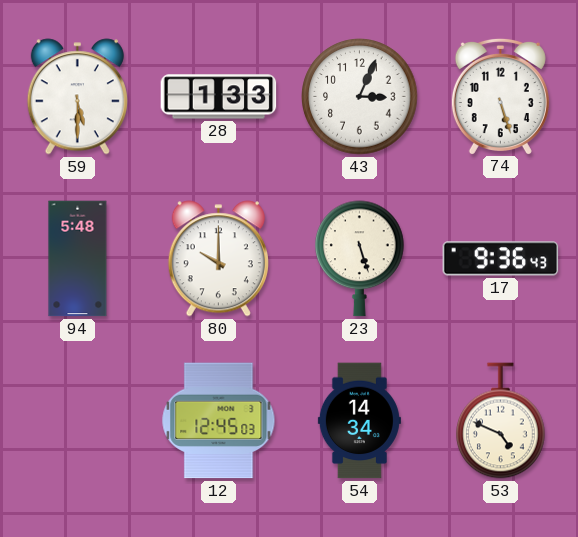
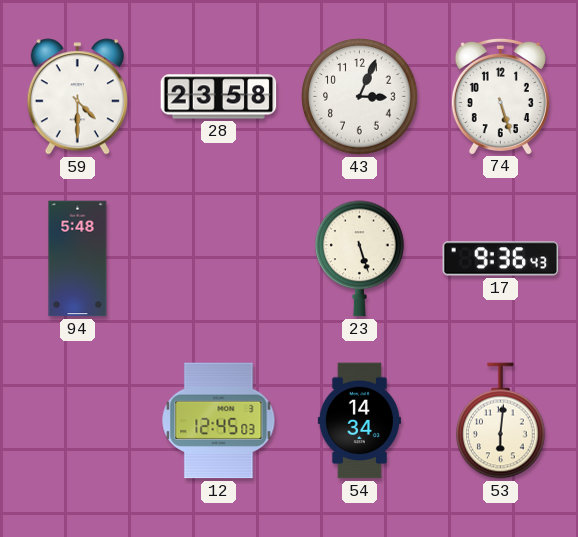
59: 5:30 -> 4:30 (77, 97)
28: 1:33 -> 23:58 (219, 97)
80: 10:00 -> none (218, 259)
53: 4:49 -> 6:01 (501, 421)
